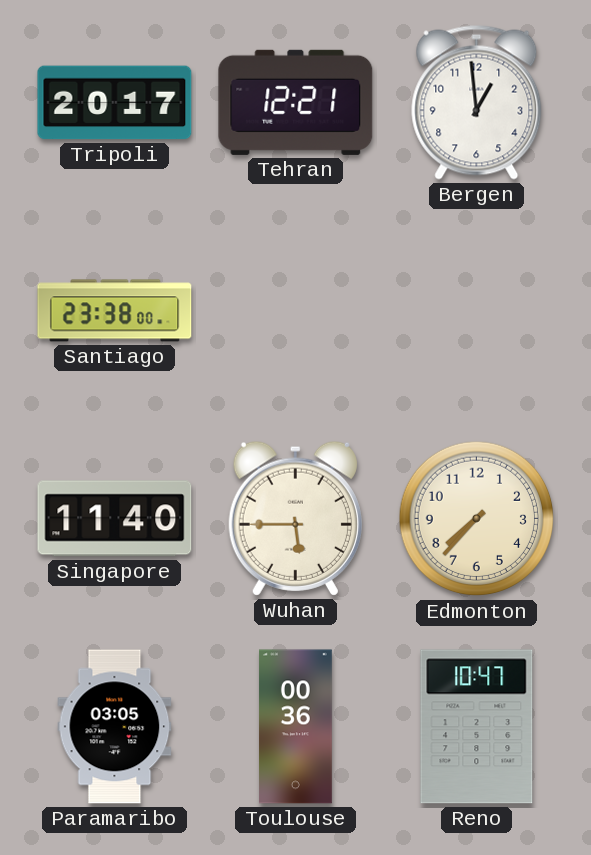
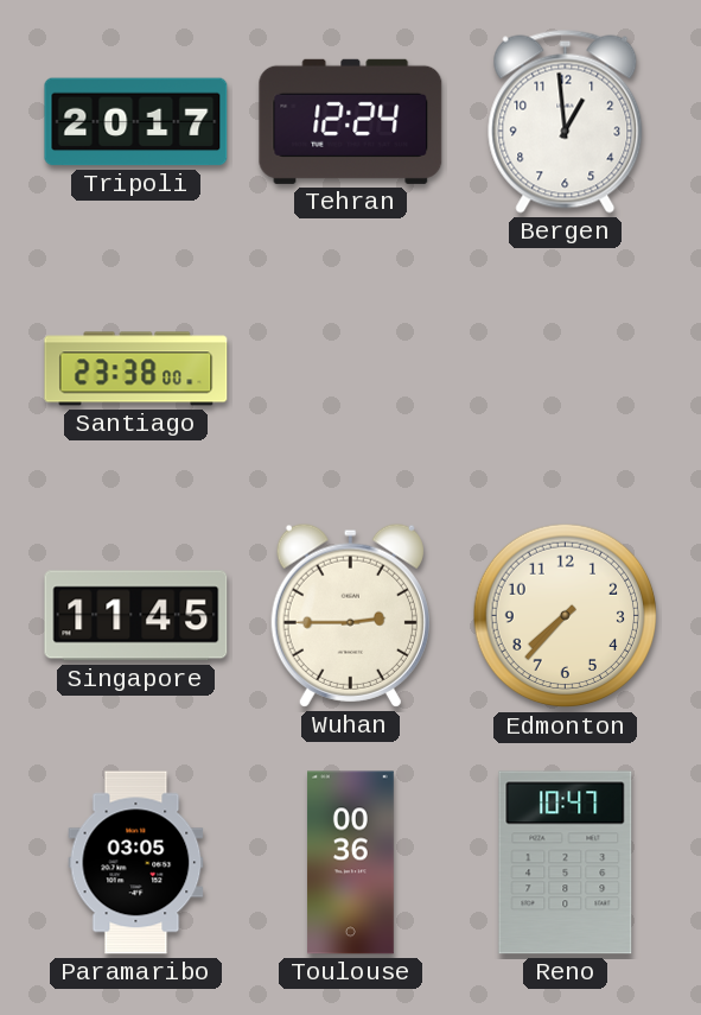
Tehran: 12:21 -> 12:24 (351, 121)
Singapore: 11:40 -> 11:45 (136, 616)
Wuhan: 5:45 -> 2:45 (350, 615)
